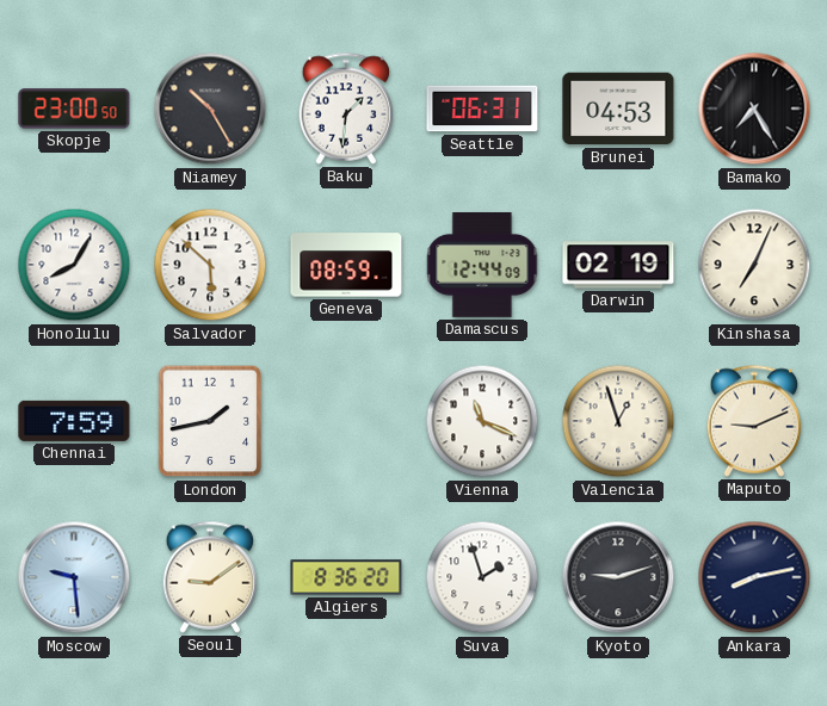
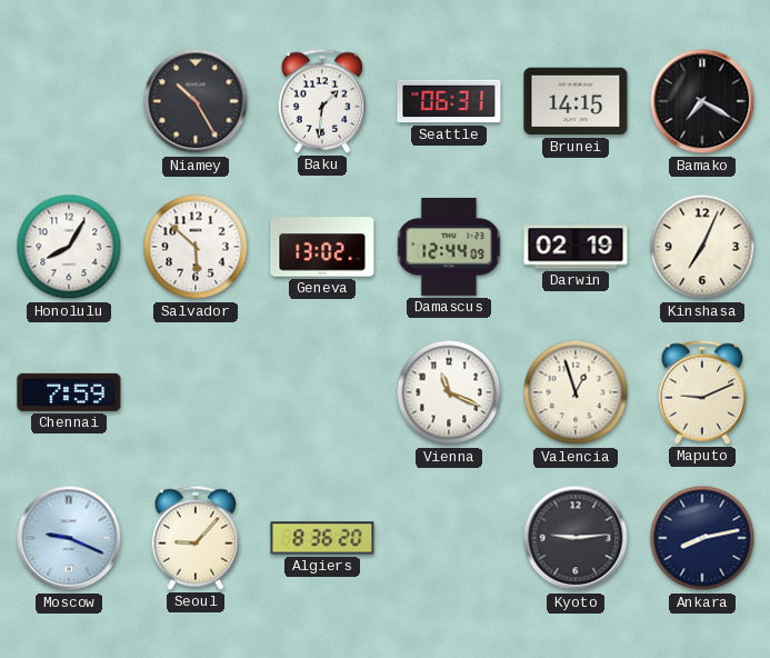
Skopje: 23:00 -> none (74, 109)
Brunei: 04:53 -> 14:15 (576, 101)
Bamako: 7:25 -> 7:20 (702, 101)
Geneva: 08:59 -> 13:02 (322, 247)
London: 1:43 -> none (210, 421)
Moscow: 9:29 -> 9:19 (69, 538)
Seoul: 9:09 -> 9:07 (196, 538)
Suva: 1:57 -> none (482, 577)
Kyoto: 9:12 -> 9:14 (576, 538)
